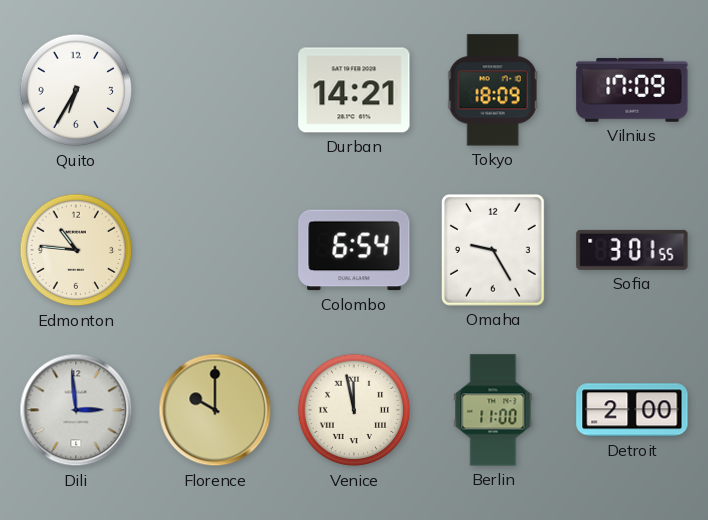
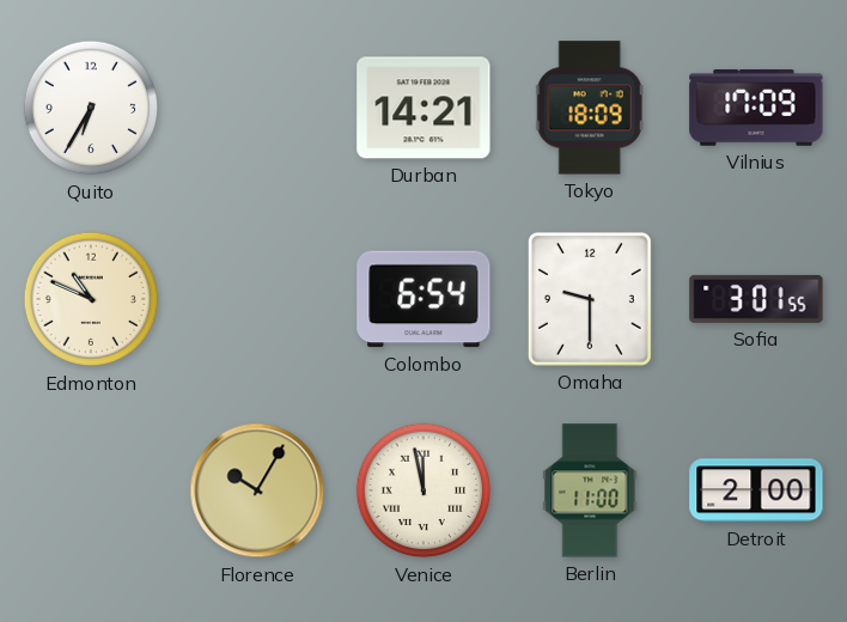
Edmonton: 10:46 -> 10:49 (91, 299)
Omaha: 9:25 -> 9:30 (590, 299)
Dili: 2:59 -> none (76, 410)
Florence: 10:00 -> 10:05 (257, 490)
